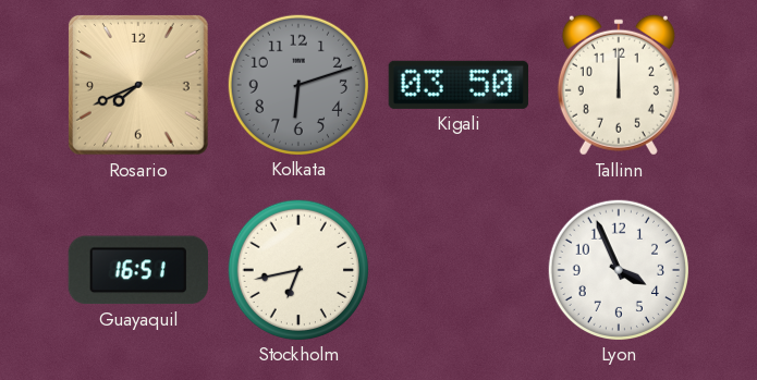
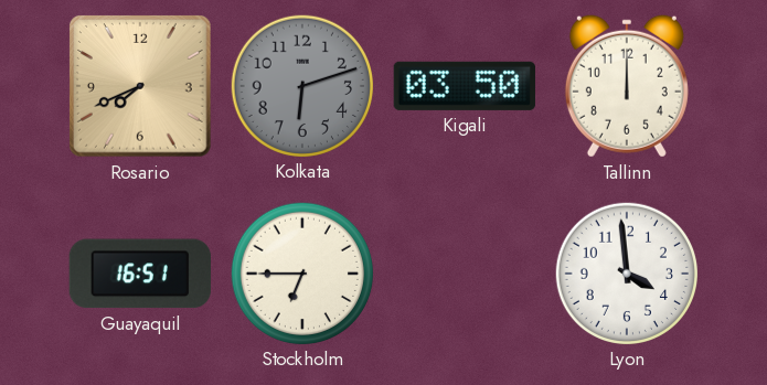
Stockholm: 6:43 -> 6:45 (301, 272)
Lyon: 3:56 -> 3:59 (626, 272)
